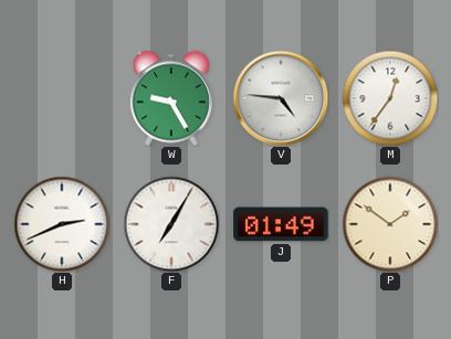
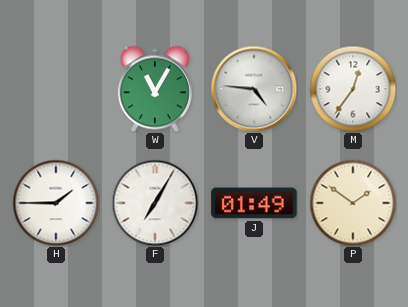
W: 9:25 -> 11:05 (155, 89)
H: 2:41 -> 1:45 (56, 203)
